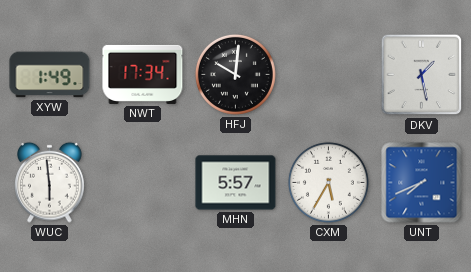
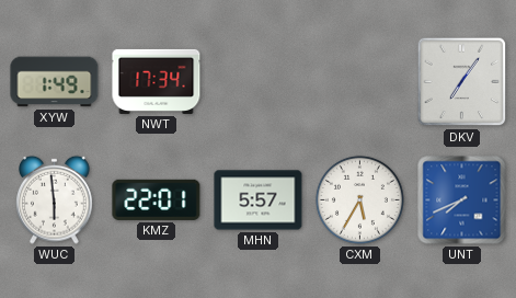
HFJ: 10:01 -> none (235, 74)
DKV: 1:28 -> 7:06 (462, 82)
KMZ: none -> 22:01 (157, 199)
